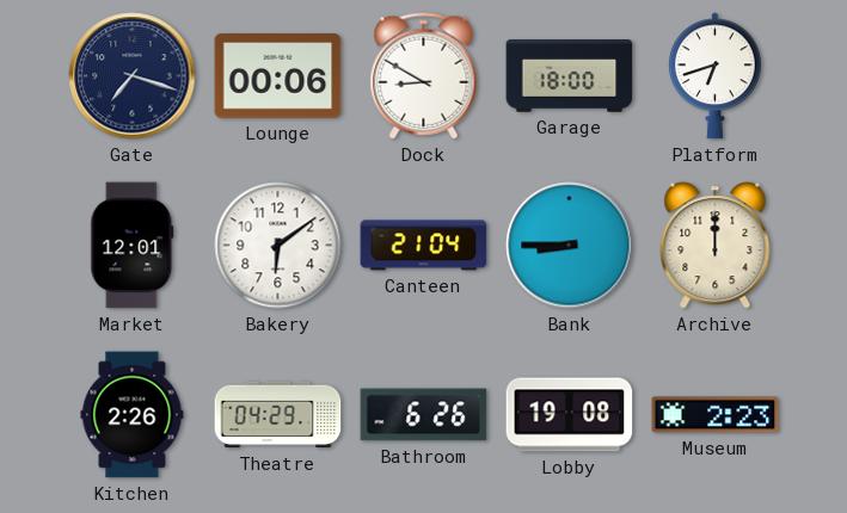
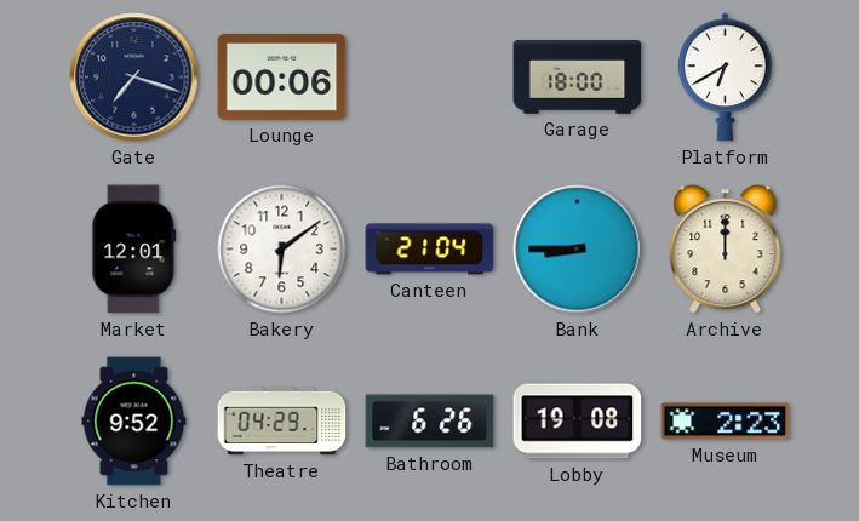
Dock: 8:50 -> none (424, 76)
Platform: 6:42 -> 6:40 (725, 78)
Kitchen: 2:26 -> 9:52 (134, 422)
